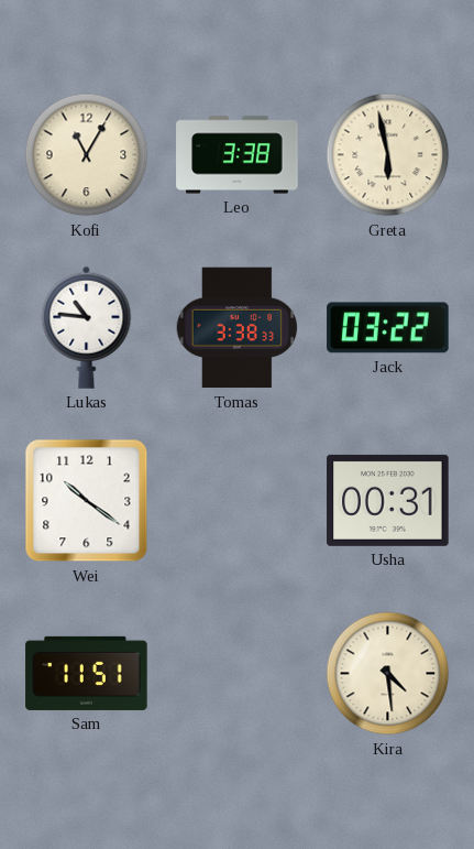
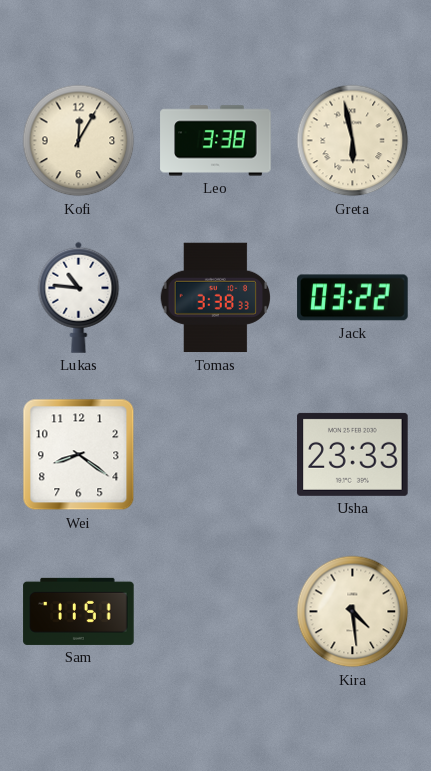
Kofi: 11:05 -> 12:05 (79, 141)
Wei: 10:21 -> 8:21 (79, 455)
Usha: 00:31 -> 23:33 (353, 454)
